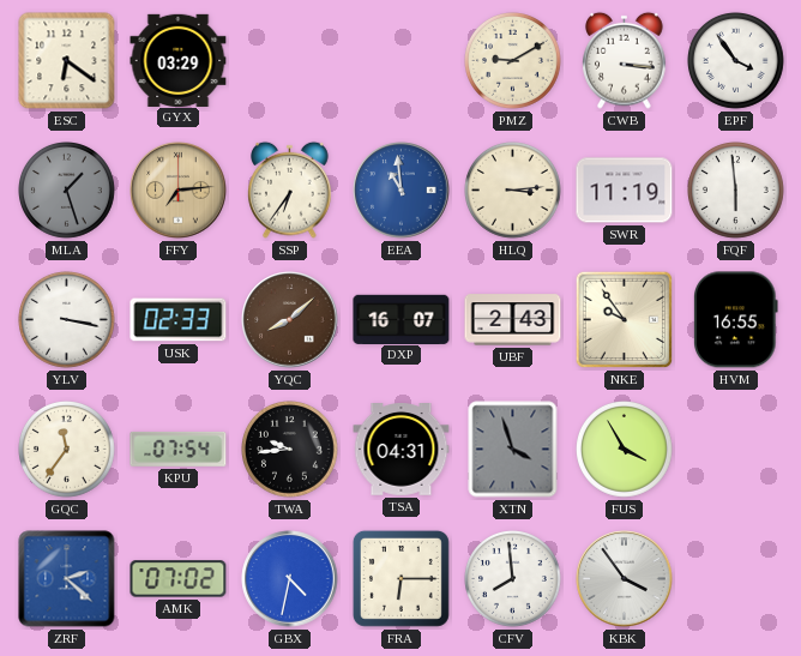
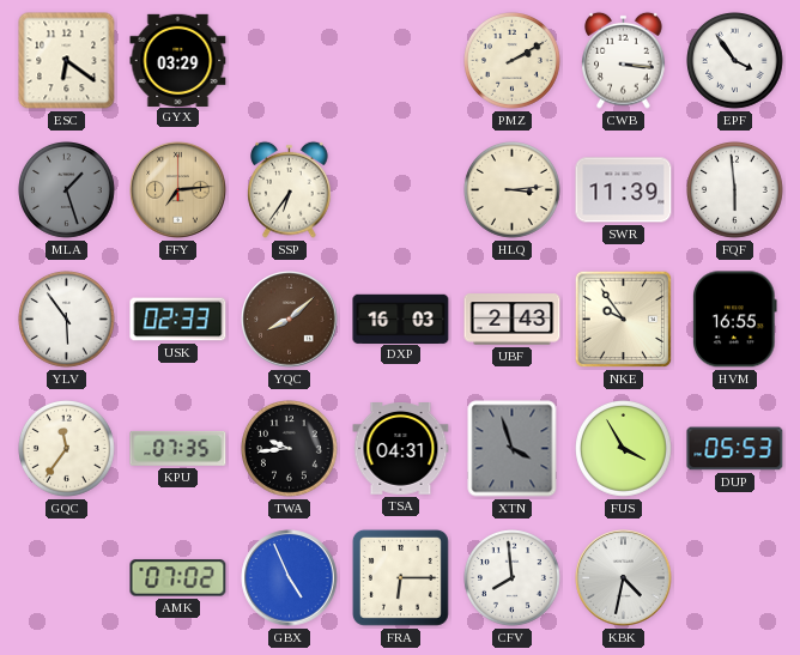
PMZ: 9:10 -> 2:10 (513, 61)
EEA: 10:59 -> none (402, 191)
SWR: 11:19 -> 11:39 (624, 190)
YLV: 3:17 -> 5:54 (67, 320)
DXP: 16:07 -> 16:03 (401, 319)
KPU: 07:54 -> 07:35 (178, 448)
DUP: none -> 05:53 (735, 449)
ZRF: 2:22 -> none (67, 579)
GBX: 4:32 -> 4:56 (290, 578)
KBK: 3:54 -> 4:32 (624, 578)
